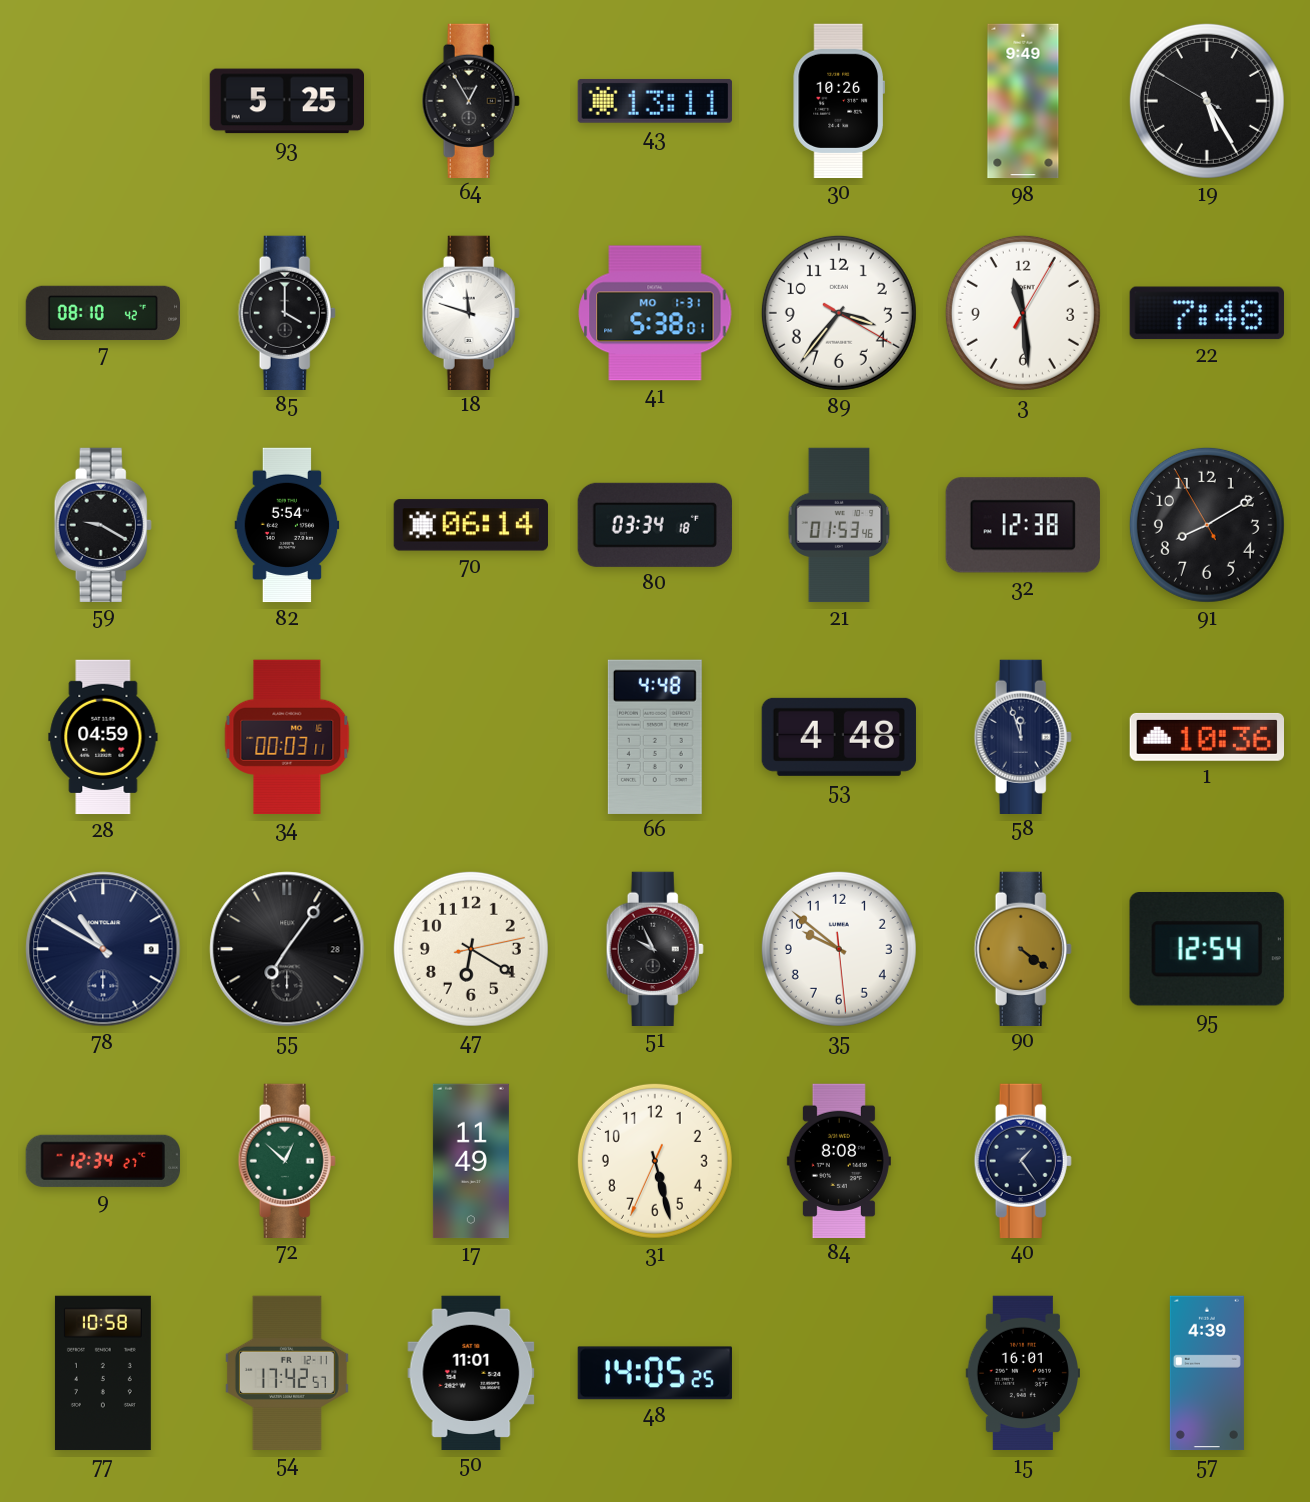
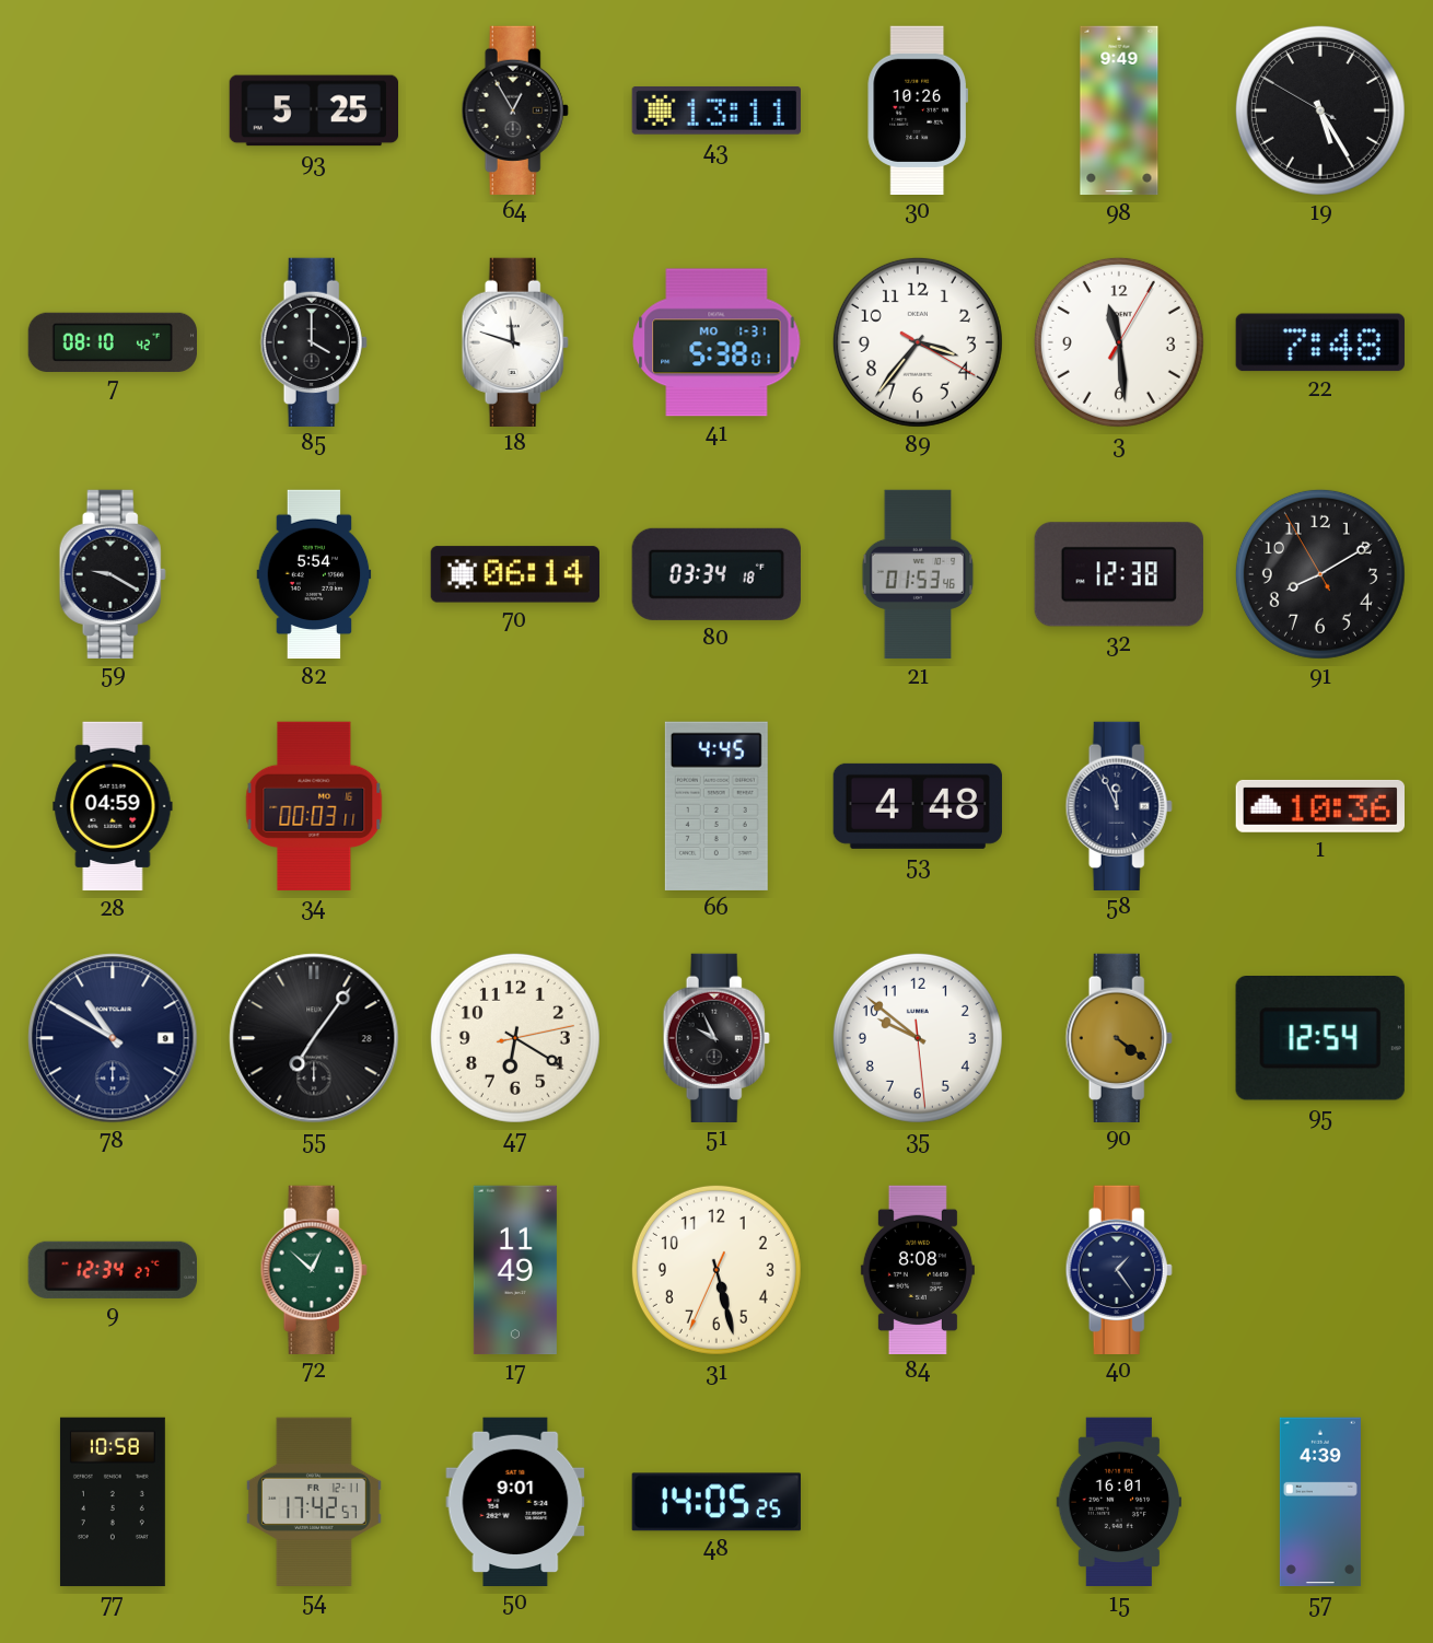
66: 4:48 -> 4:45 (716, 806)
58: 11:57 -> 11:56 (1119, 805)
50: 11:01 -> 9:01 (515, 1501)
